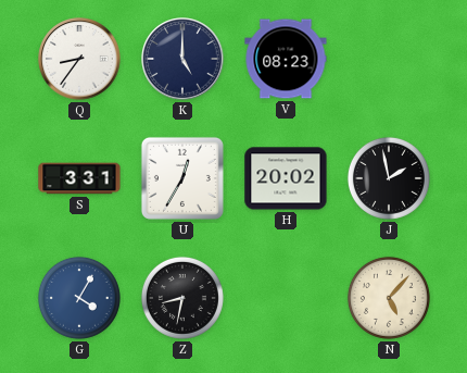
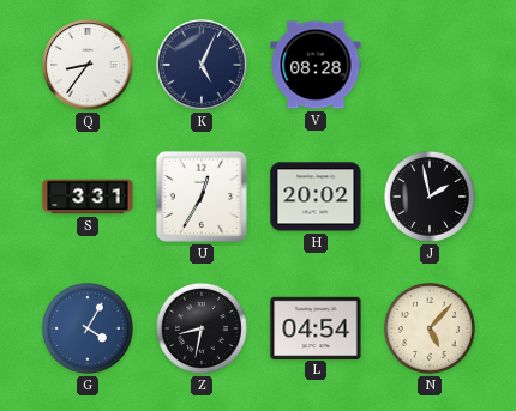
K: 5:00 -> 5:04 (202, 65)
V: 08:23 -> 08:28 (316, 65)
L: none -> 04:54 (316, 327)
